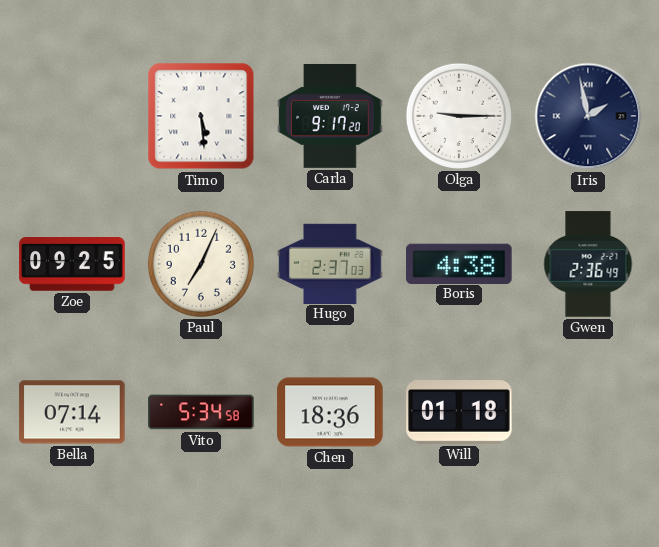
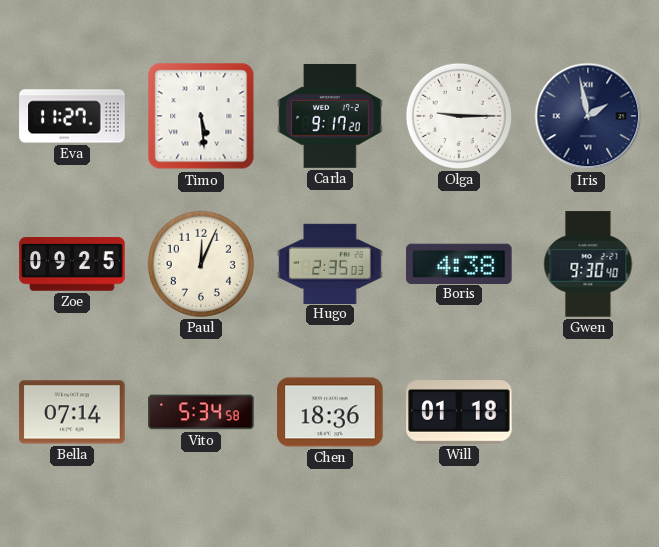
Eva: none -> 11:27 (72, 116)
Paul: 7:04 -> 12:04 (201, 264)
Hugo: 2:37 -> 2:35 (330, 263)
Gwen: 2:36 -> 9:30 (588, 264)
